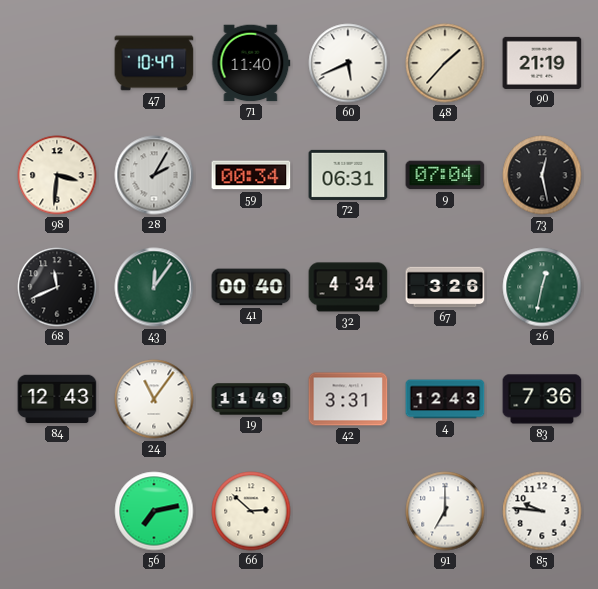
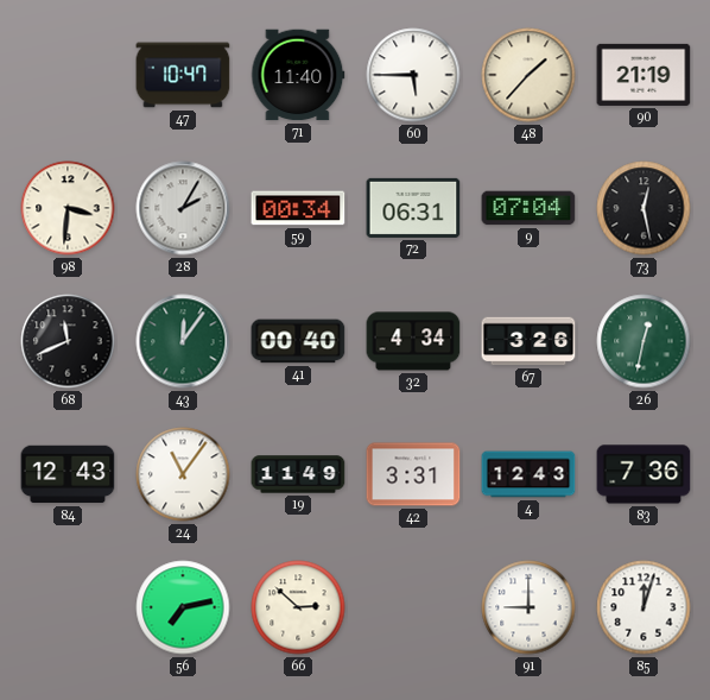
60: 5:41 -> 5:45 (413, 75)
91: 7:00 -> 9:00 (528, 607)
85: 9:46 -> 12:03 (644, 607)
